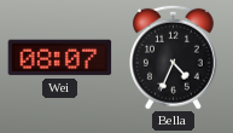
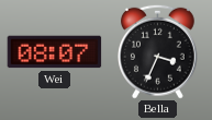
Bella: 4:34 -> 3:34 (157, 51)
